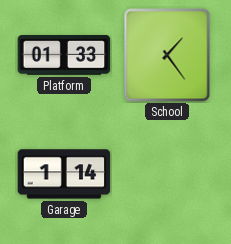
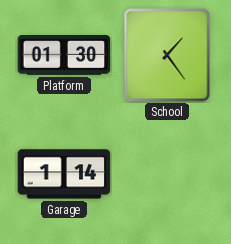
Platform: 01:33 -> 01:30 (64, 56)
